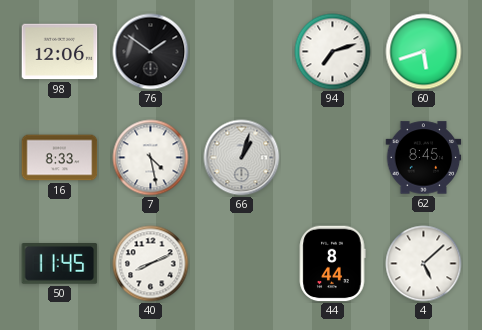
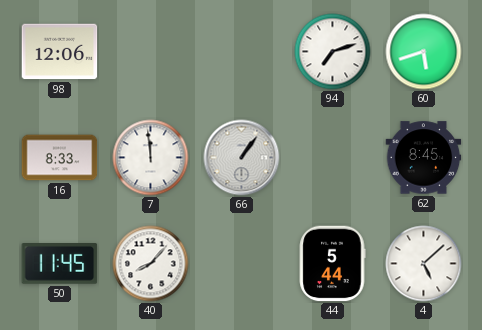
76: 1:51 -> none (151, 52)
7: 4:28 -> 11:59 (151, 158)
66: 1:03 -> 1:06 (242, 158)
40: 8:11 -> 8:07 (151, 264)
44: 8:44 -> 5:44 (332, 264)
